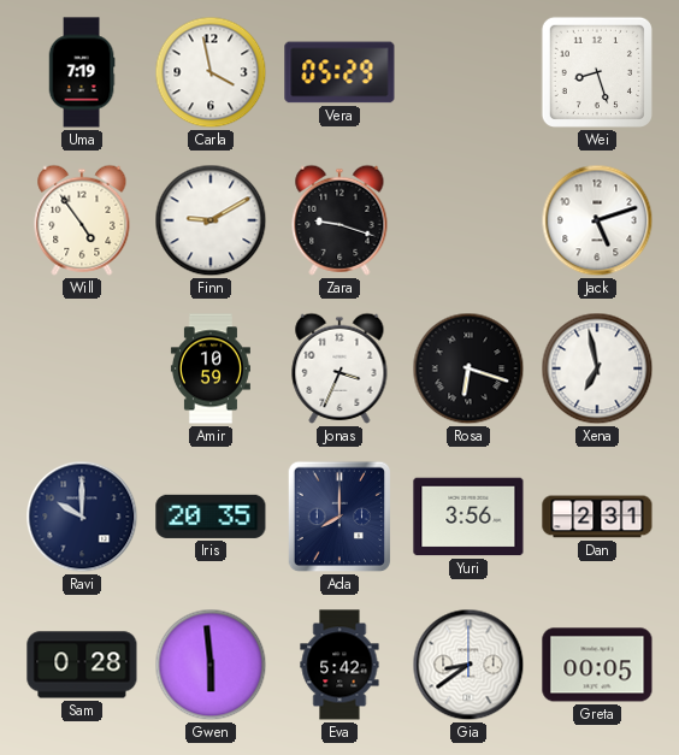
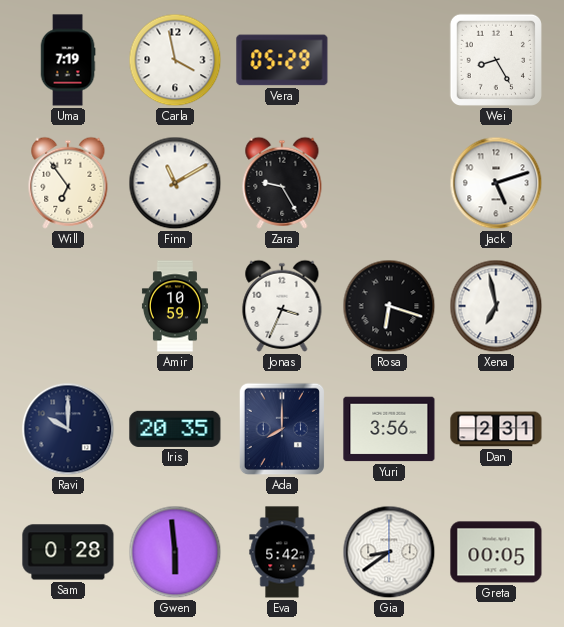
Wei: 8:27 -> 8:25 (496, 60)
Will: 4:54 -> 6:54 (68, 183)
Finn: 9:10 -> 11:10 (175, 183)
Zara: 9:18 -> 9:25 (282, 183)
